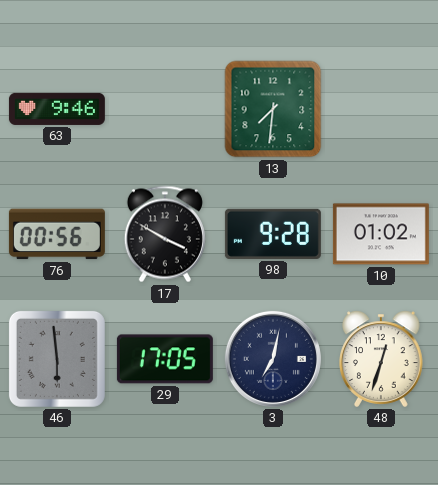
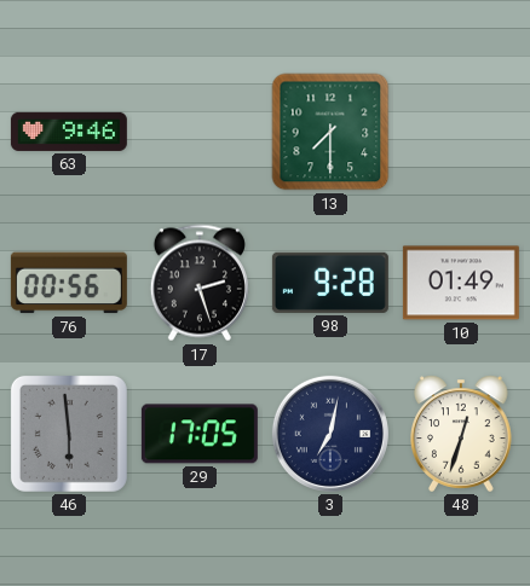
13: 7:31 -> 7:30 (330, 132)
17: 3:50 -> 2:27 (200, 283)
10: 01:02 -> 01:49 (461, 283)
